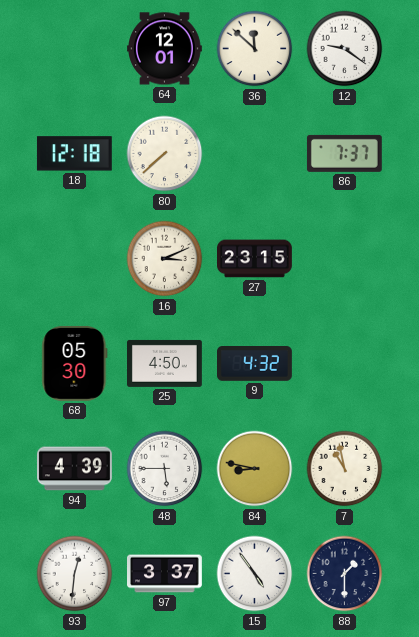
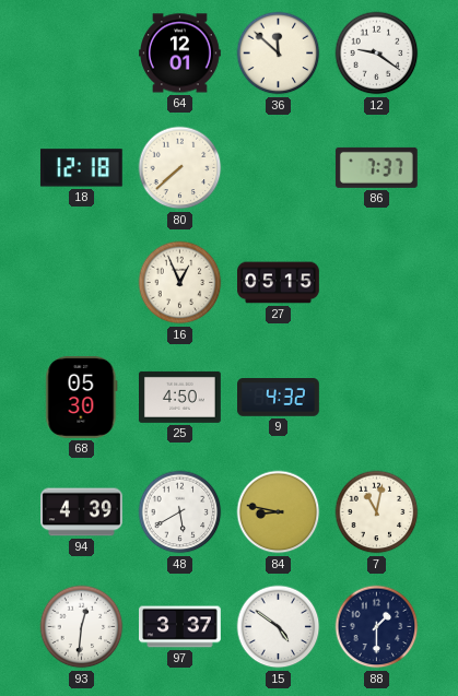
16: 3:11 -> 12:56 (180, 283)
27: 23:15 -> 05:15 (279, 283)
48: 5:45 -> 5:40 (180, 512)
7: 10:58 -> 11:02 (377, 512)
15: 4:54 -> 4:51 (279, 627)
